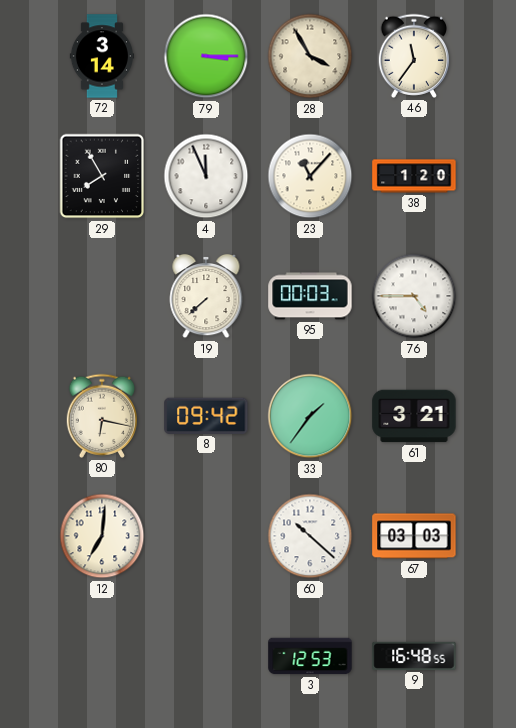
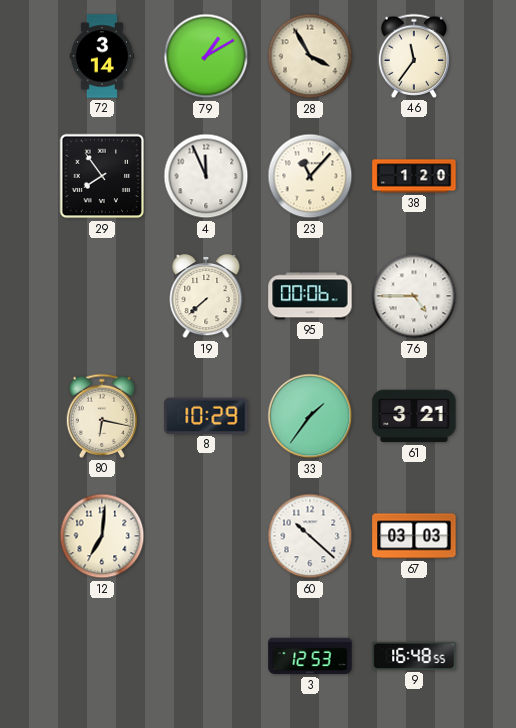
79: 3:15 -> 1:10 (206, 56)
29: 7:55 -> 7:54 (102, 176)
95: 00:03 -> 00:06 (310, 296)
8: 09:42 -> 10:29 (206, 416)
